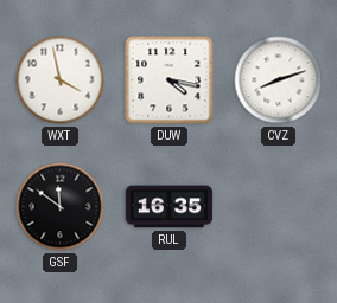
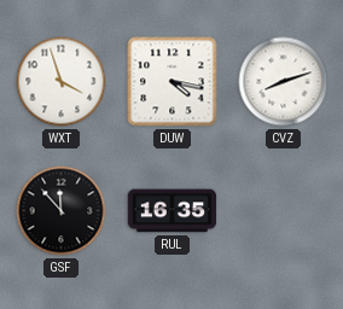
WXT: 3:58 -> 3:57 (62, 82)
GSF: 11:51 -> 11:53 (62, 211)
